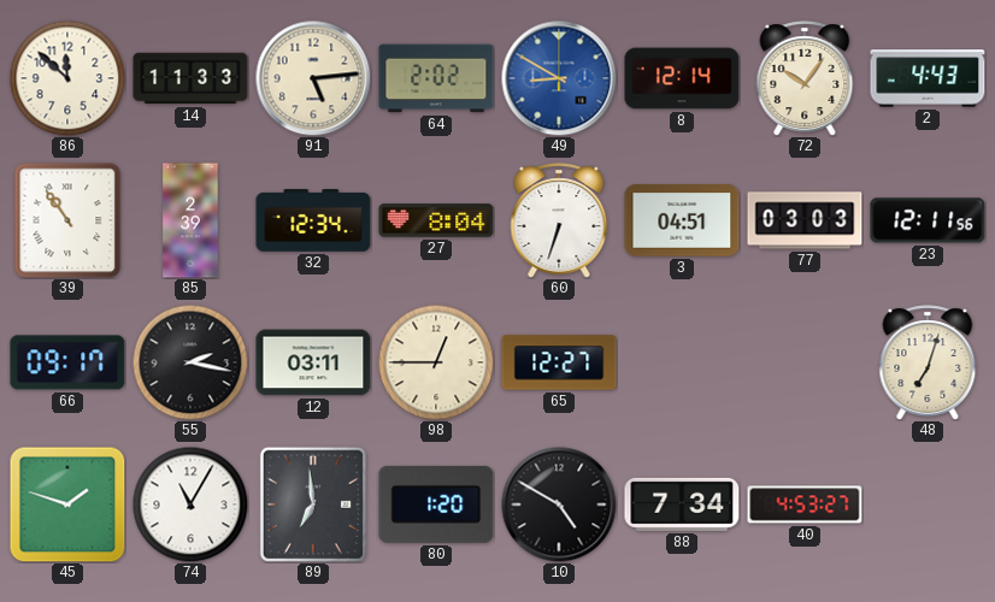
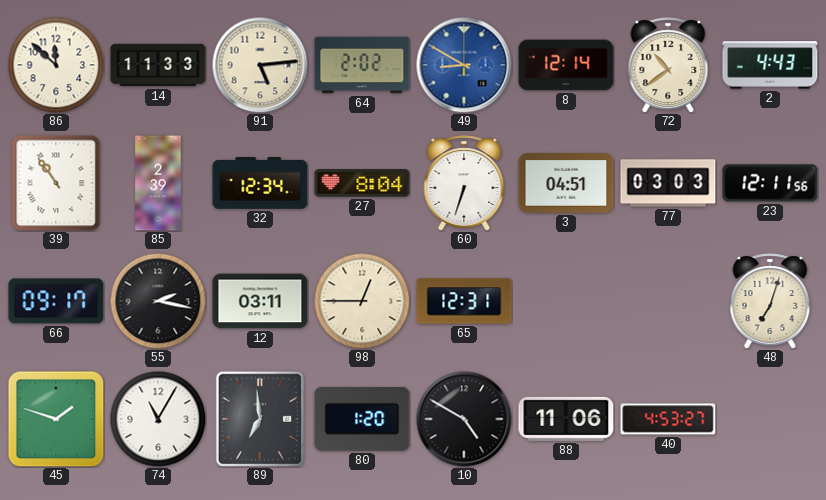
72: 10:06 -> 10:39 (668, 65)
65: 12:27 -> 12:31 (464, 301)
88: 7:34 -> 11:06 (566, 419)
